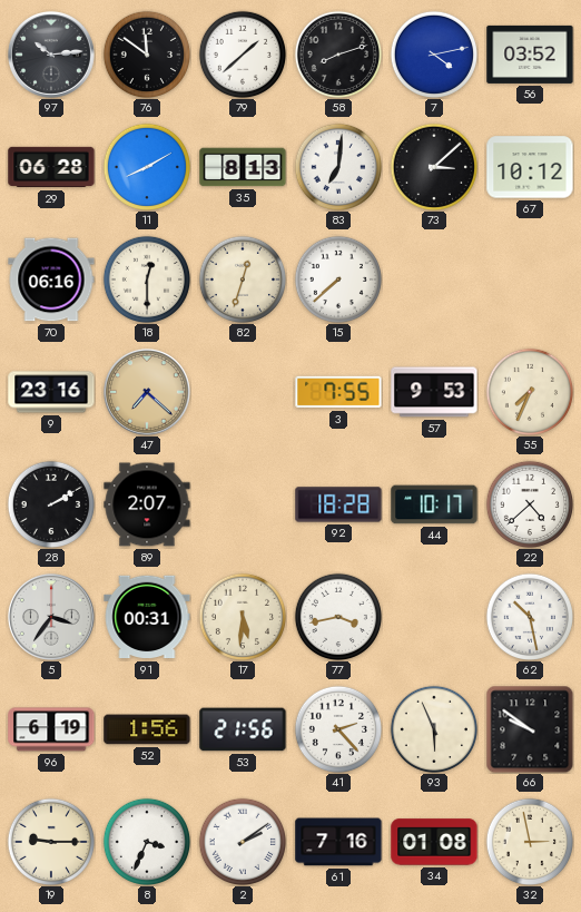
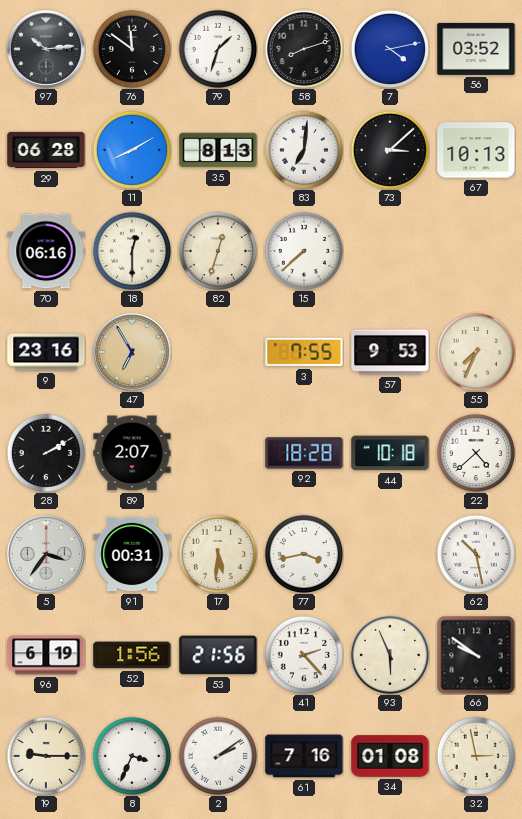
79: 1:38 -> 1:33 (217, 48)
67: 10:12 -> 10:13 (476, 150)
47: 7:22 -> 6:55 (132, 352)
44: 10:17 -> 10:18 (390, 453)
